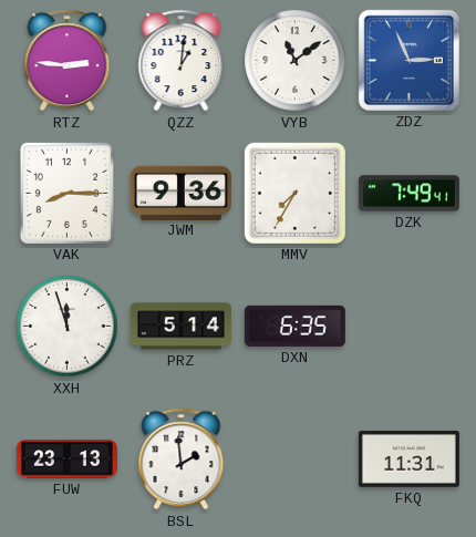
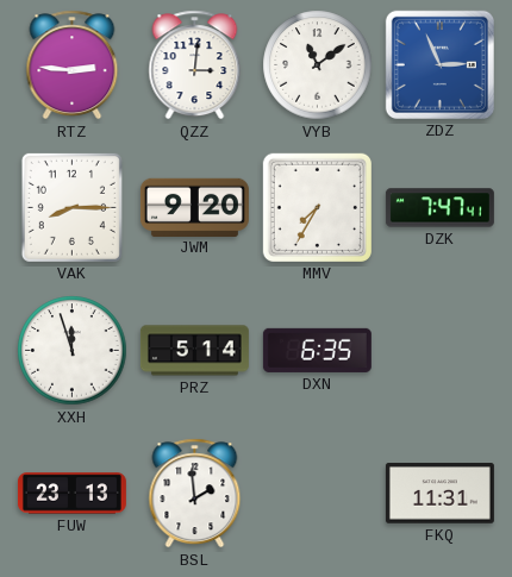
QZZ: 1:01 -> 3:01 (195, 65)
JWM: 9:36 -> 9:20 (194, 207)
DZK: 7:49 -> 7:47 (439, 208)
